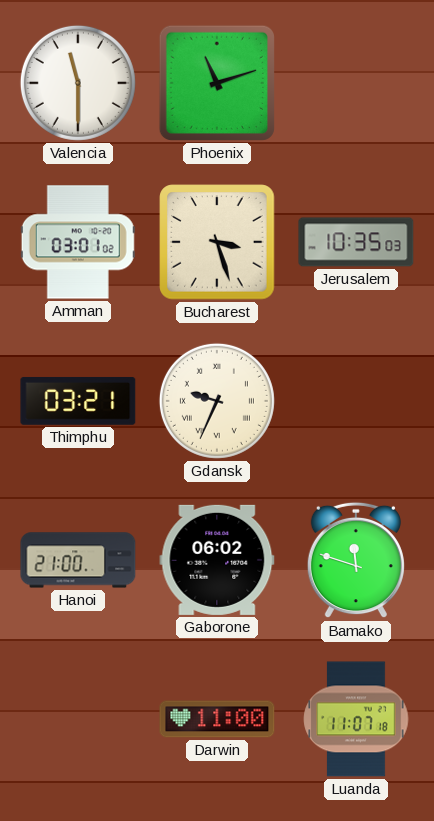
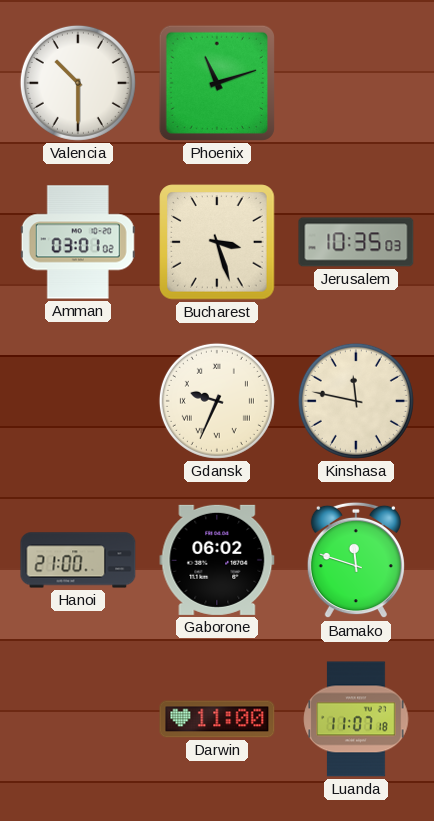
Valencia: 11:30 -> 10:30 (78, 83)
Thimphu: 03:21 -> none (78, 401)
Kinshasa: none -> 11:47 (356, 401)
